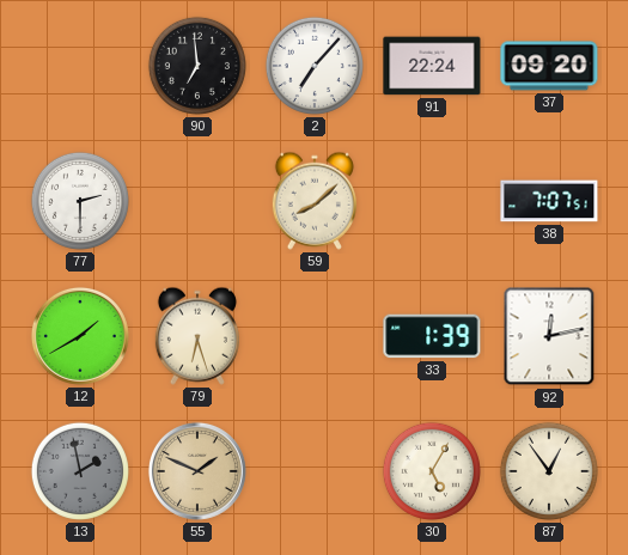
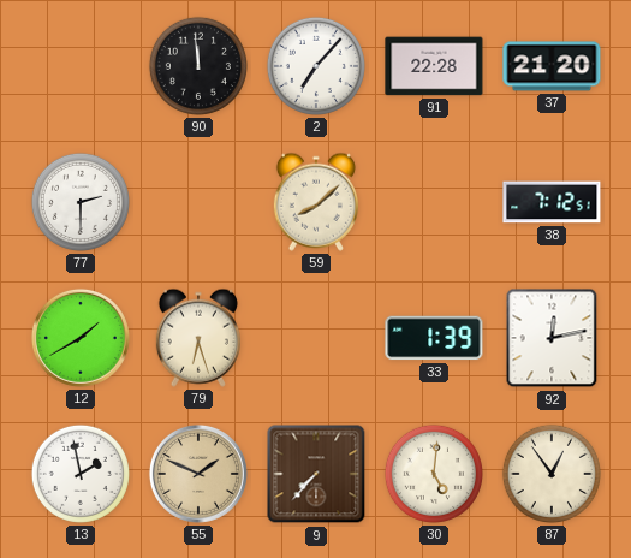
90: 6:59 -> 11:59 (198, 66)
91: 22:24 -> 22:28 (434, 66)
37: 09:20 -> 21:20 (552, 66)
38: 7:07 -> 7:12 (552, 202)
13 dial: grey -> white (81, 474)
9: none -> 7:37 (316, 474)
30: 5:05 -> 5:01 (434, 474)
